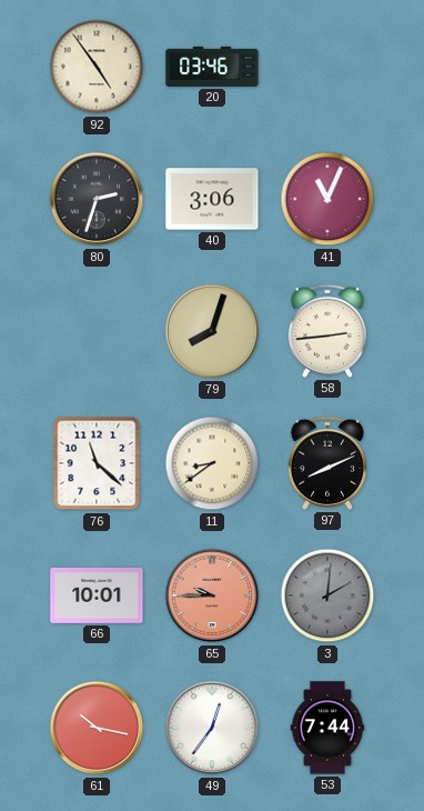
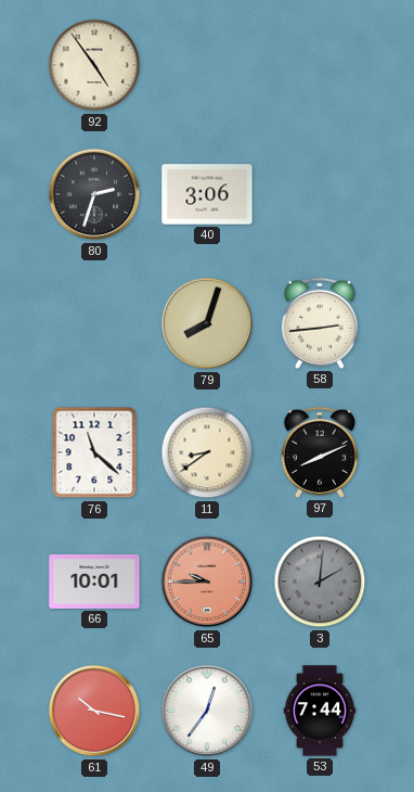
20: 03:46 -> none (212, 67)
41: 11:04 -> none (327, 199)
